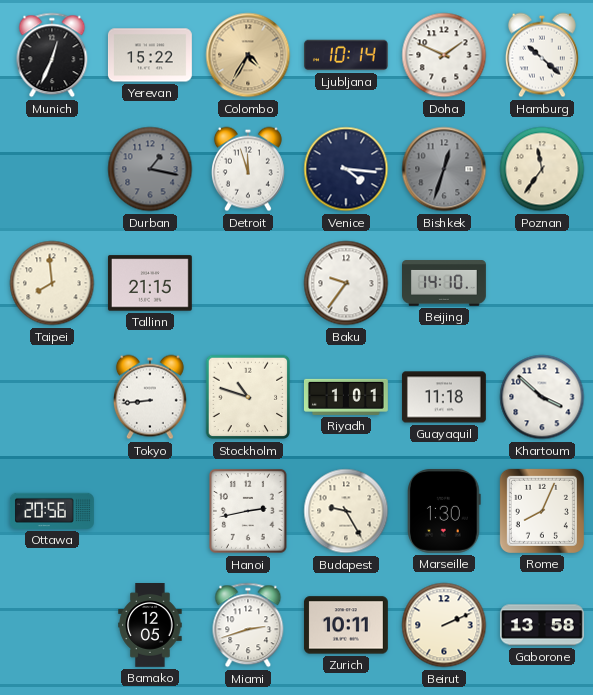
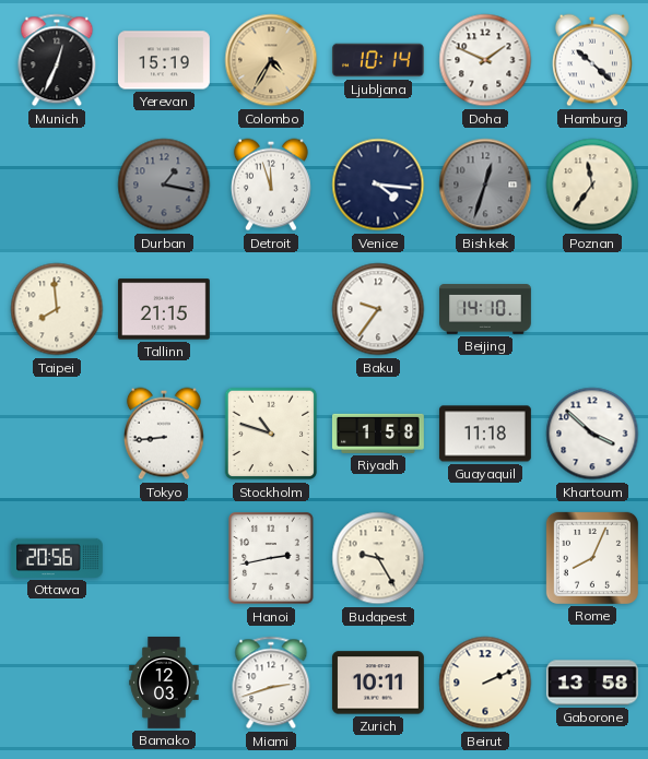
Yerevan: 15:22 -> 15:19 (164, 60)
Riyadh: 1:01 -> 1:58 (378, 434)
Marseille: 1:30 -> none (445, 511)
Bamako: 12:05 -> 12:03 (164, 684)
